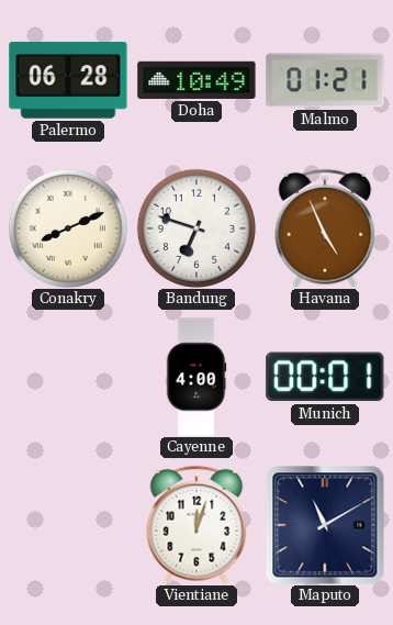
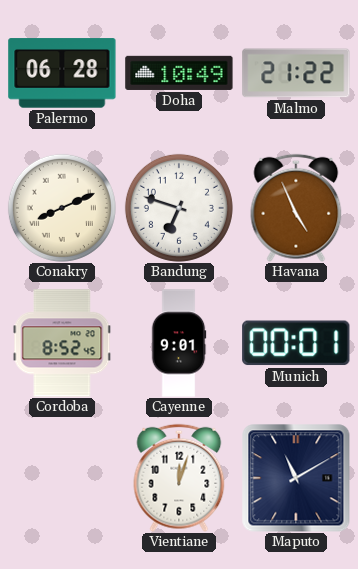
Malmo: 01:21 -> 21:22 (296, 73)
Cordoba: none -> 8:52 (62, 343)
Cayenne: 4:00 -> 9:01 (179, 343)
